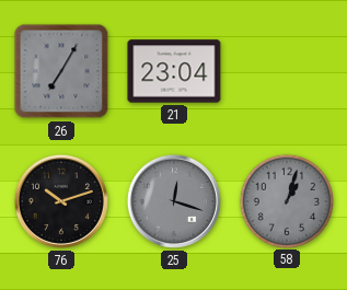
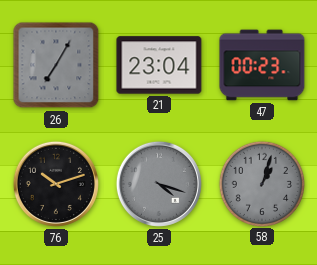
47: none -> 00:23 (262, 65)
25: 12:18 -> 4:18 (159, 184)
